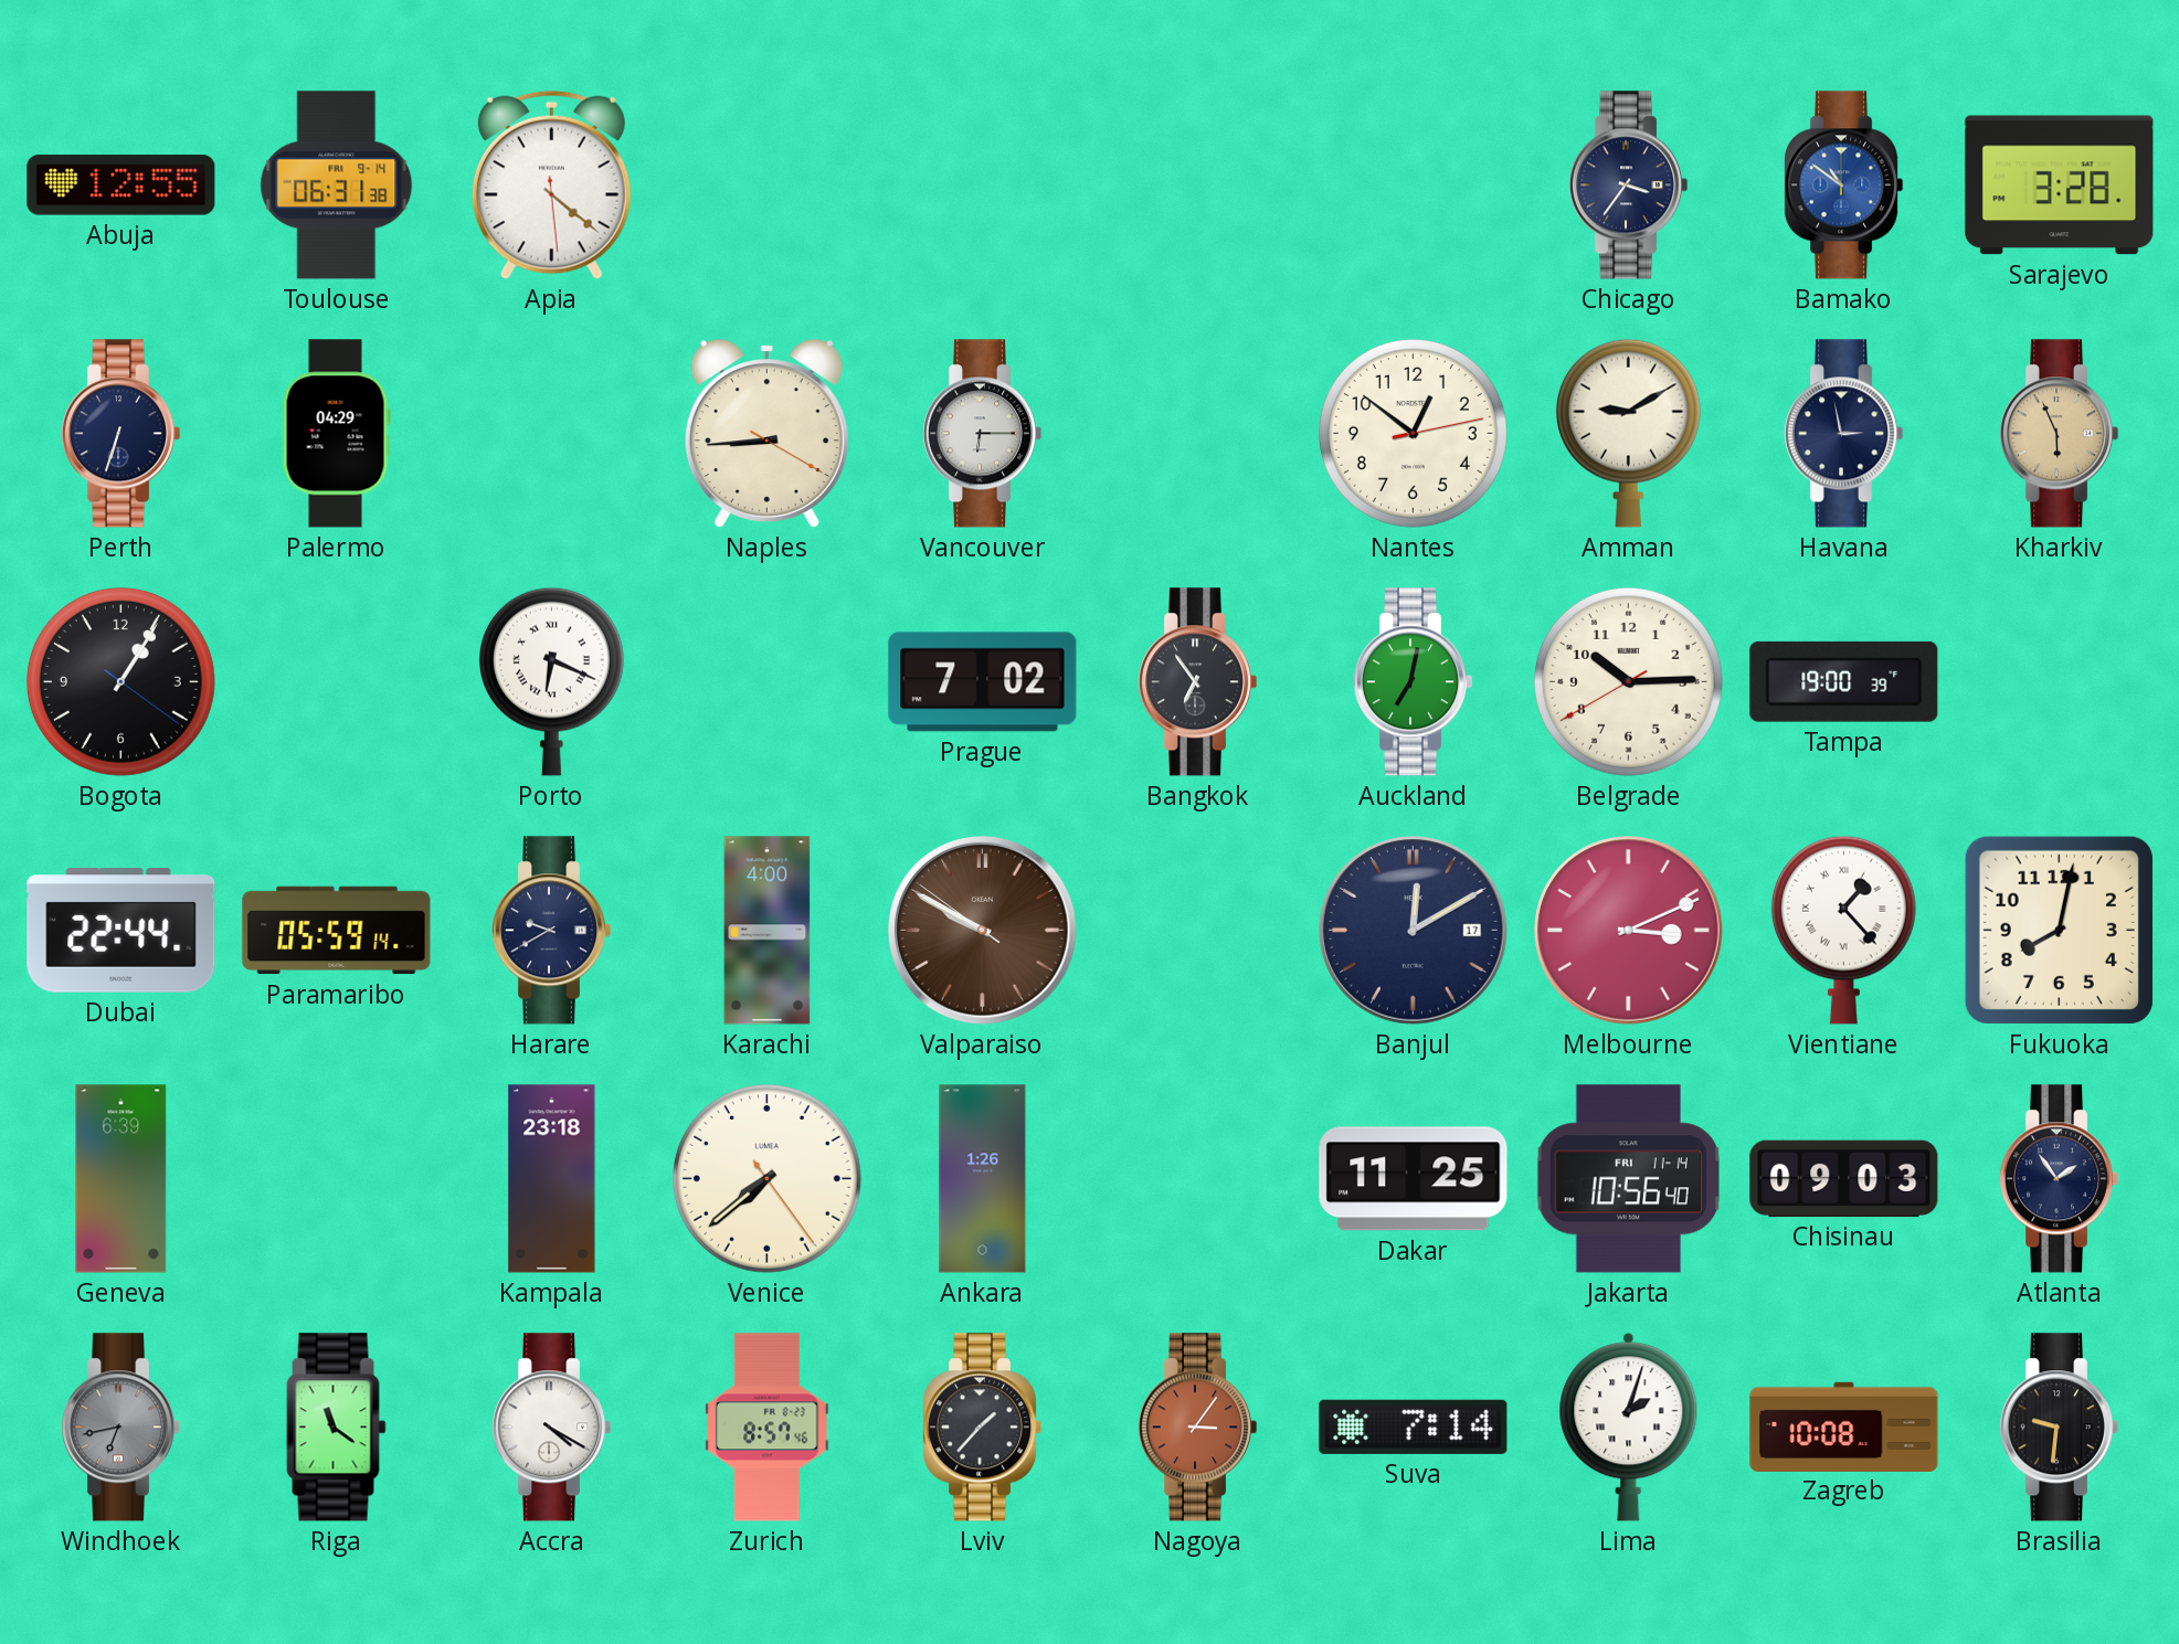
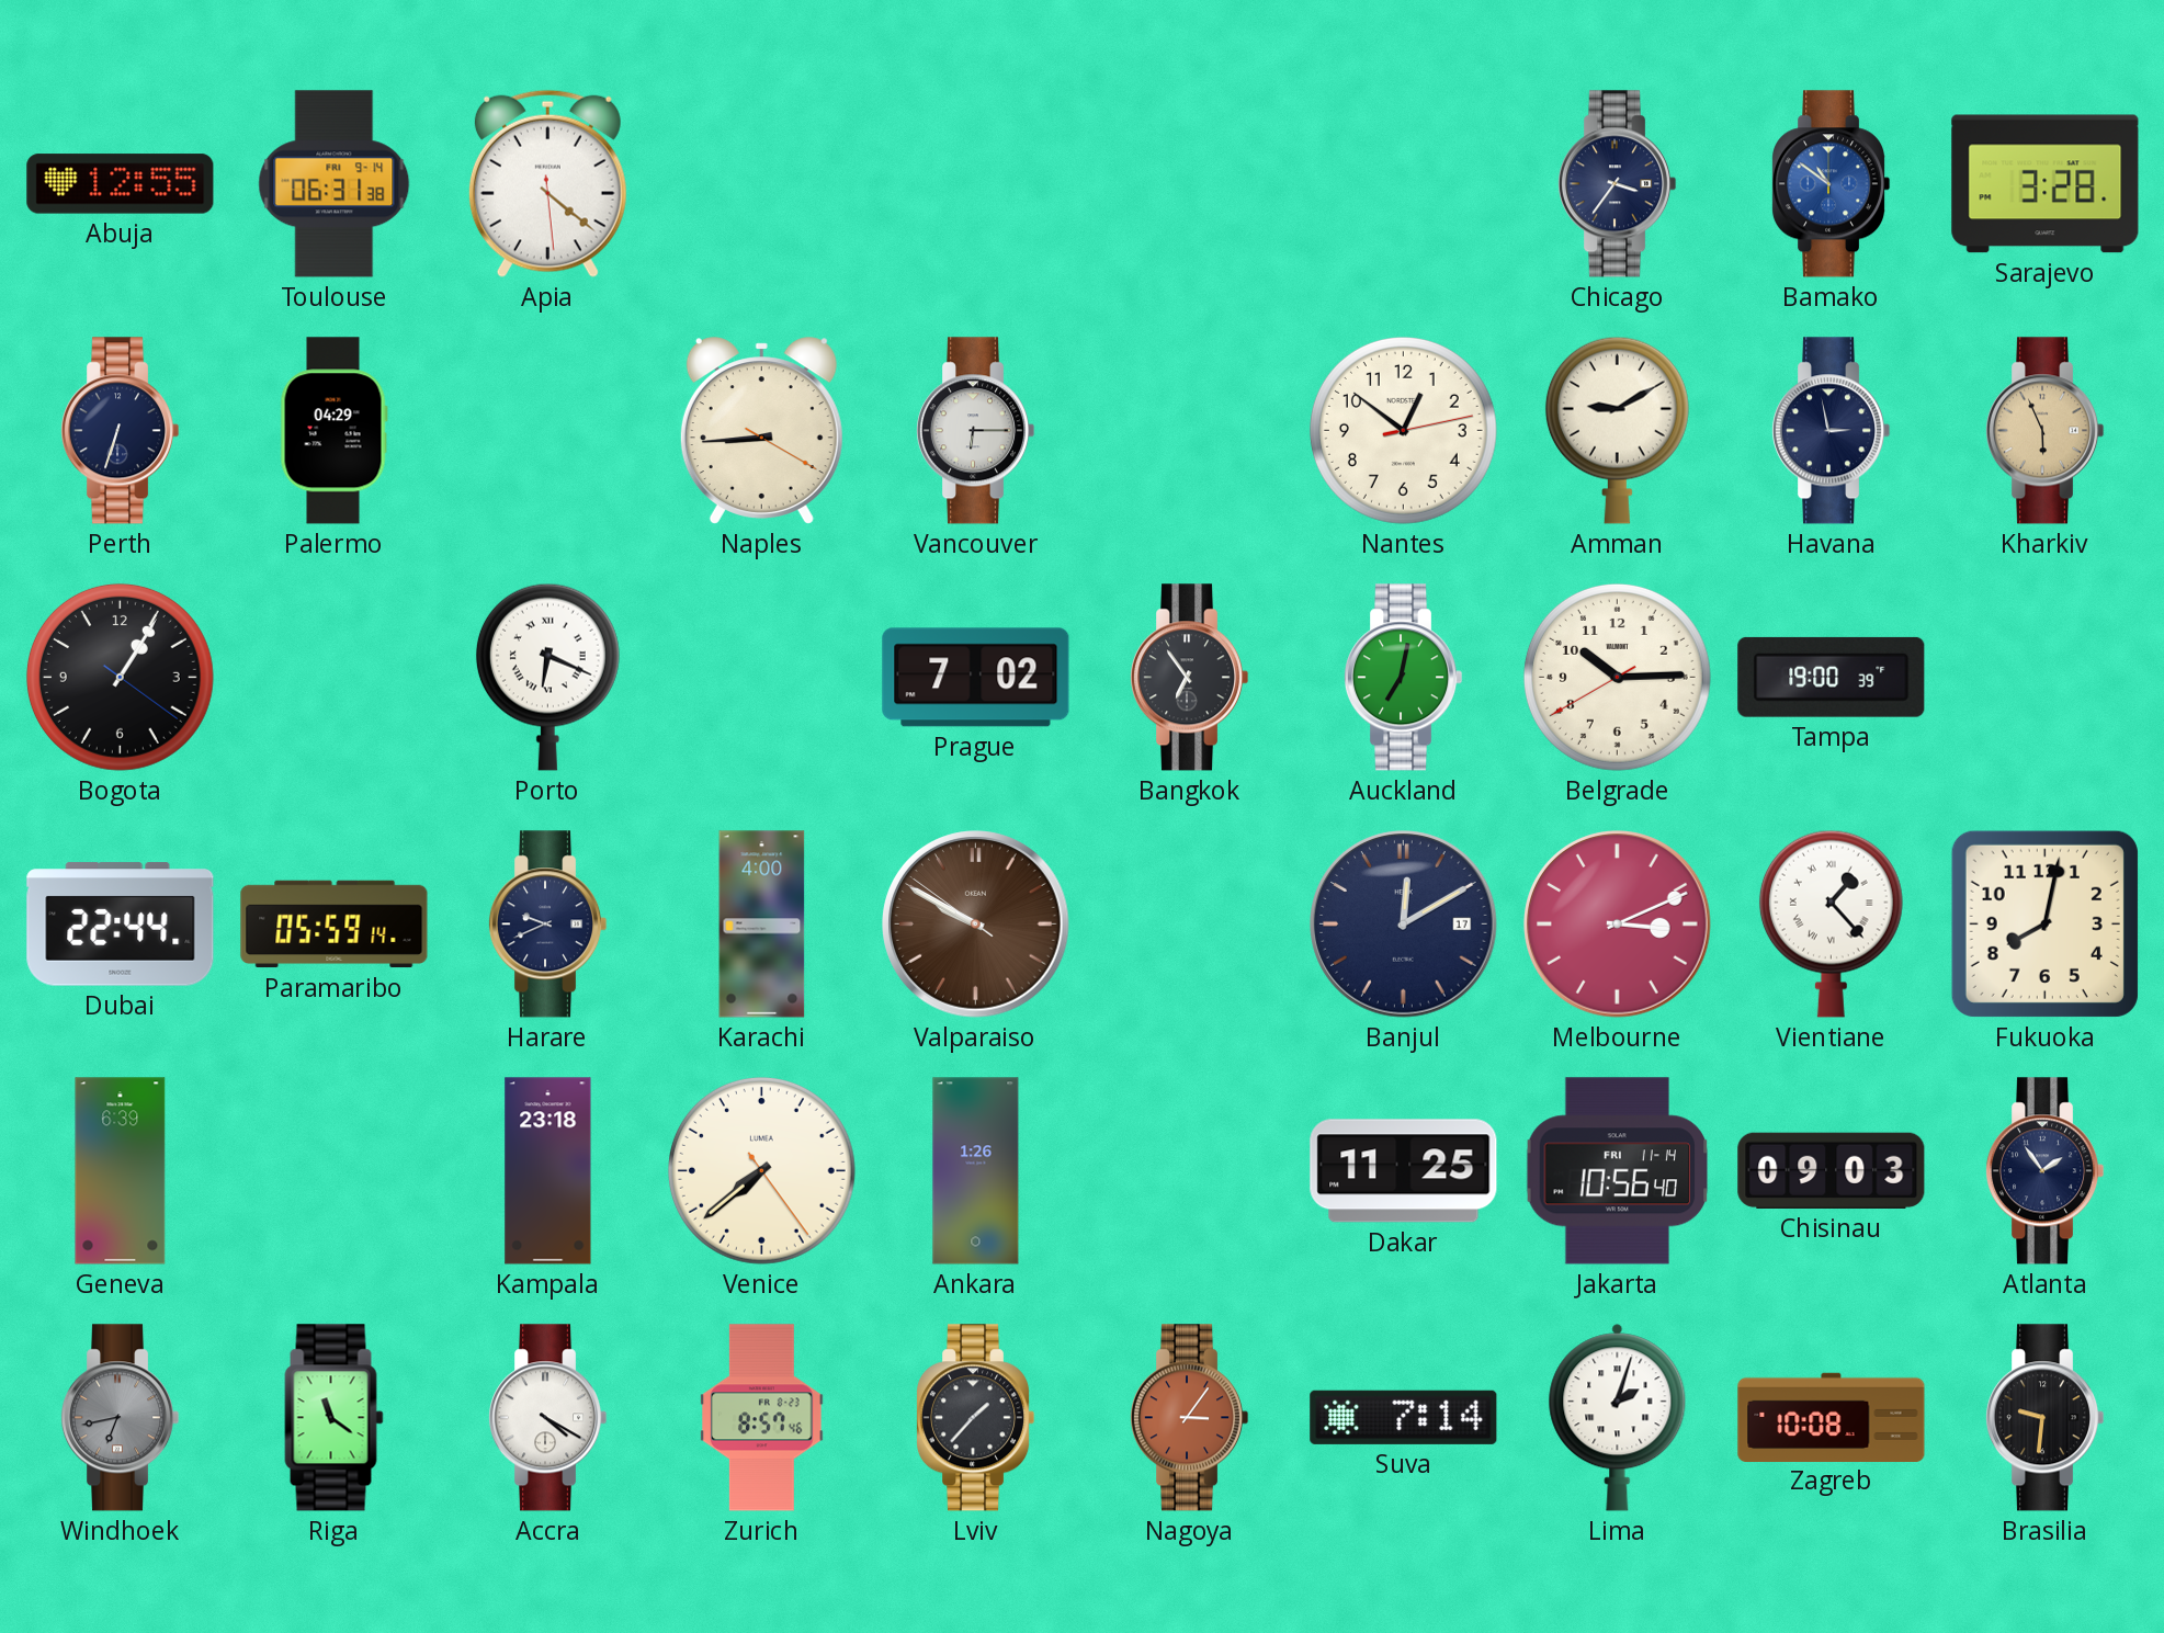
Harare: 9:40 -> 9:41 (547, 925)
